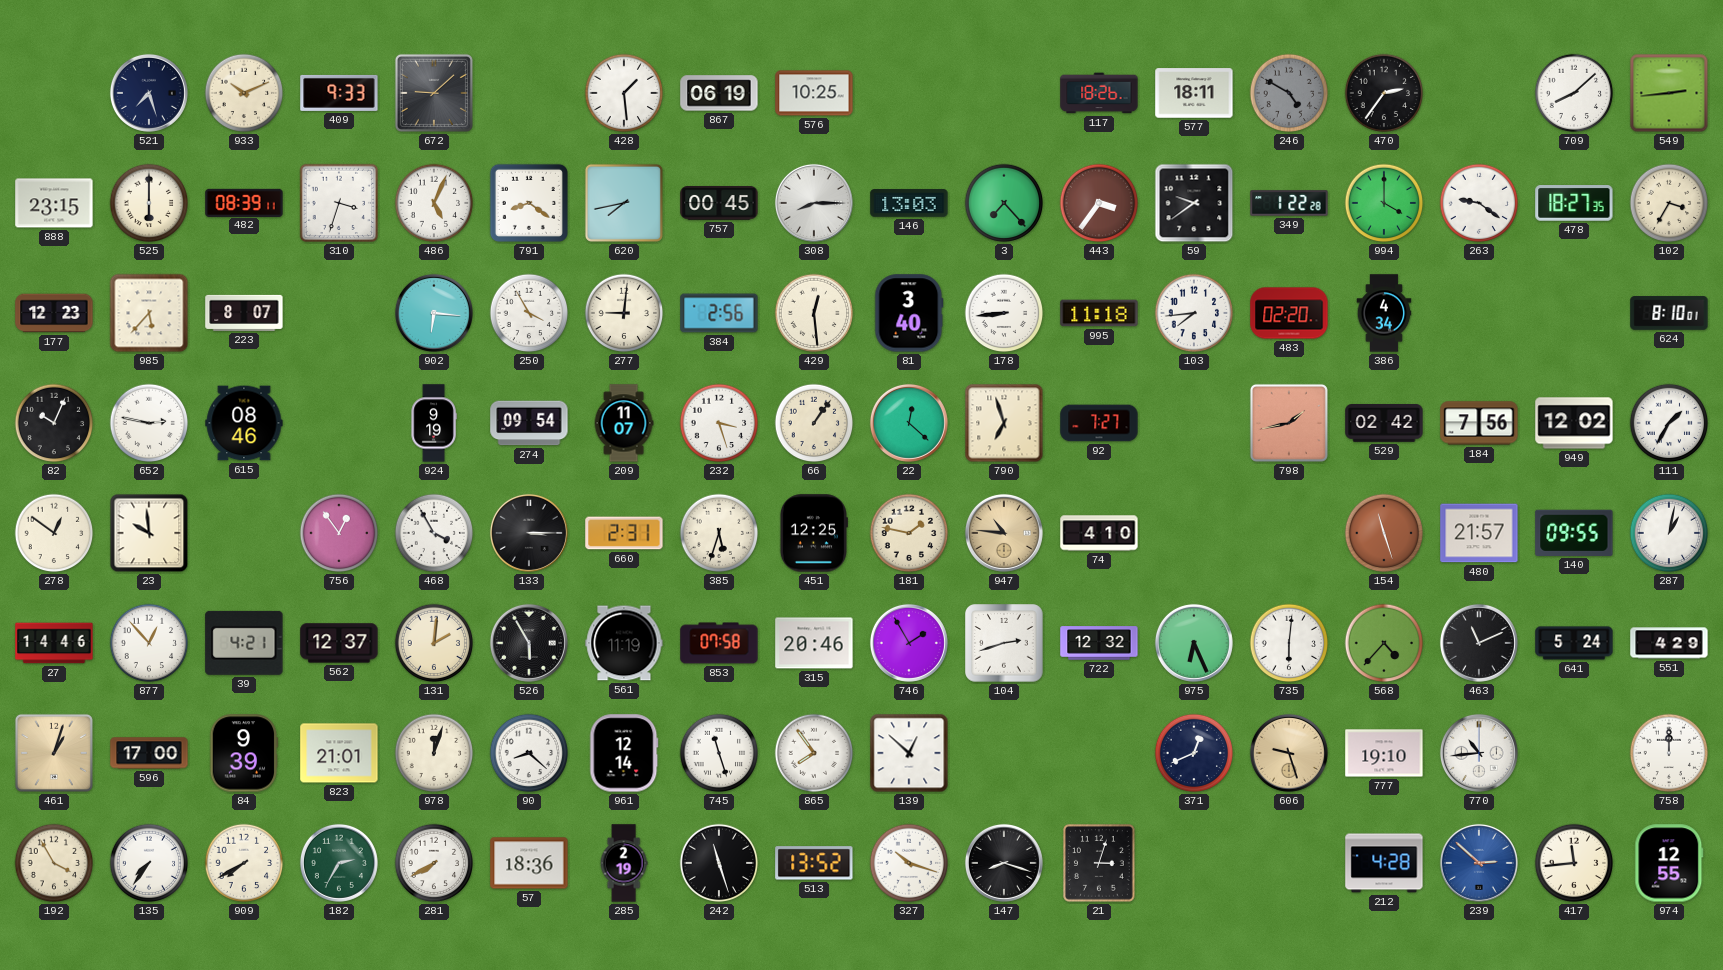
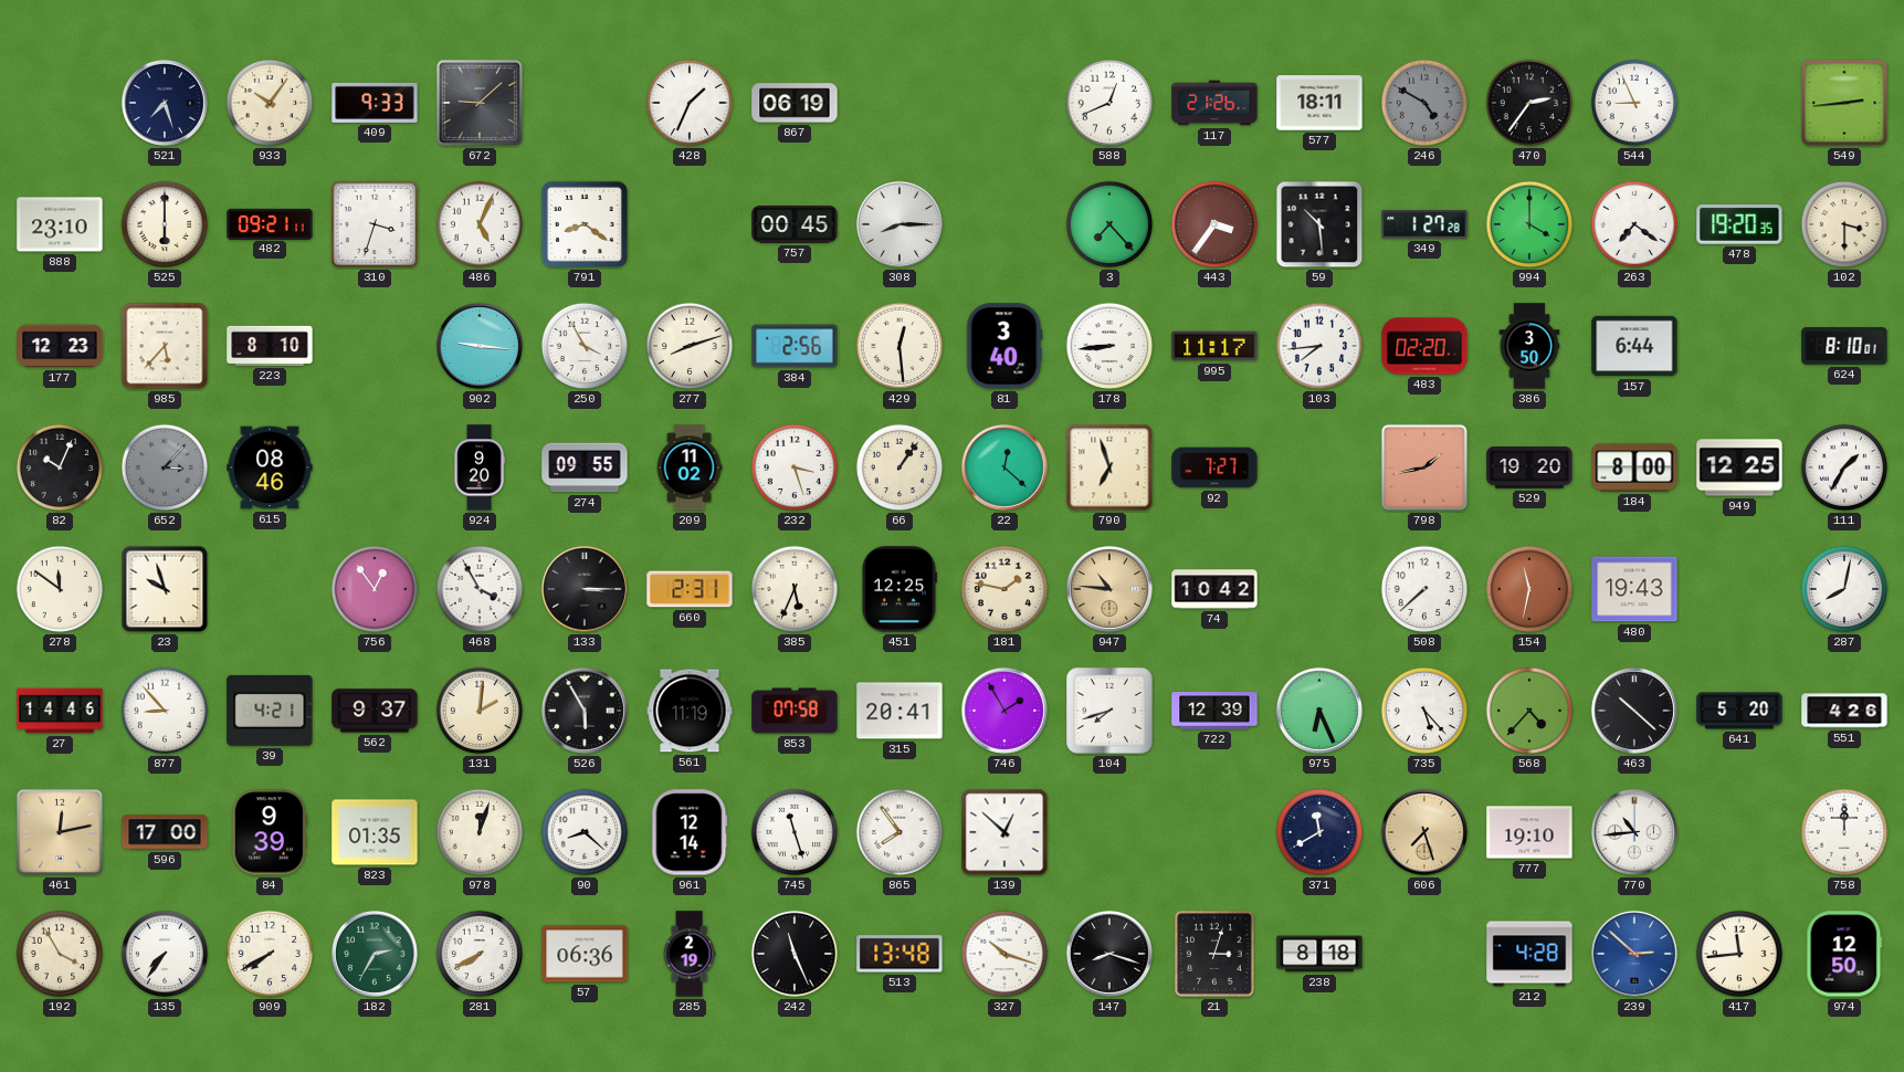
933: 10:11 -> 10:06 (270, 103)
428: 1:29 -> 1:34 (690, 103)
576: 10:25 -> none (814, 93)
588: none -> 12:41 (1109, 103)
117: 18:26 -> 21:26 (1214, 103)
544: none -> 8:56 (1634, 103)
709: 8:08 -> none (1574, 93)
888: 23:15 -> 23:10 (60, 224)
482: 08:39 -> 09:21 (270, 223)
620: 7:43 -> none (624, 203)
146: 13:03 -> none (909, 203)
59: 9:39 -> 10:29 (1319, 224)
349: 1:22 -> 1:27 (1424, 224)
263: 9:21 -> 7:21 (1634, 224)
478: 18:27 -> 19:20 (1739, 225)
102: 3:35 -> 3:30 (1844, 224)
223: 8:07 -> 8:10 (270, 346)
902: 6:16 -> 9:16 (480, 346)
277: 9:01 -> 8:12 (690, 346)
995: 11:18 -> 11:17 (1214, 346)
386: 4:34 -> 3:50 (1529, 346)
157: none -> 6:44 (1634, 346)
652: 2:47 -> 3:07 (165, 467)
652 dial: white -> grey (165, 467)
924: 9:19 -> 9:20 (480, 467)
274: 09:54 -> 09:55 (585, 467)
209: 11:07 -> 11:02 (690, 467)
529: 02:42 -> 19:20 (1529, 469)
184: 7:56 -> 8:00 (1634, 467)
949: 12:02 -> 12:25 (1739, 467)
278: 12:51 -> 11:51 (60, 589)
23: 9:59 -> 9:57 (165, 589)
385: 5:33 -> 5:34 (795, 589)
74: 4:10 -> 10:42 (1214, 589)
508: none -> 7:38 (1424, 589)
154: 11:27 -> 11:32 (1529, 589)
480: 21:57 -> 19:43 (1634, 589)
140: 09:55 -> none (1574, 533)
287: 1:02 -> 8:02 (1844, 589)
877: 12:53 -> 8:53 (165, 711)
562: 12:37 -> 9:37 (375, 711)
315: 20:46 -> 20:41 (900, 711)
104: 2:42 -> 7:42 (1109, 711)
722: 12:32 -> 12:39 (1214, 711)
735: 6:01 -> 5:23 (1424, 711)
463: 11:11 -> 10:22 (1634, 711)
641: 5:24 -> 5:20 (1739, 711)
551: 4:29 -> 4:26 (1844, 711)
461: 1:03 -> 12:13 (60, 832)
823: 21:01 -> 01:35 (375, 832)
371: 12:41 -> 11:40 (1319, 832)
606: 9:27 -> 7:27 (1424, 832)
57: 18:36 -> 06:36 (585, 954)
242: 11:27 -> 11:26 (795, 954)
513: 13:52 -> 13:48 (900, 954)
238: none -> 8:18 (1319, 954)
974: 12:55 -> 12:50 (1844, 954)
